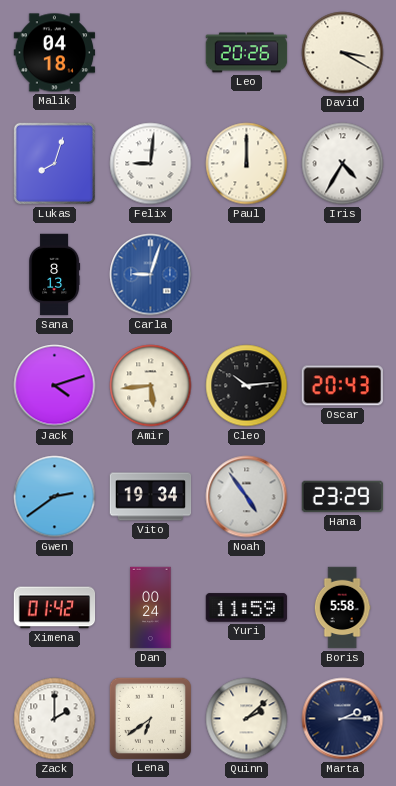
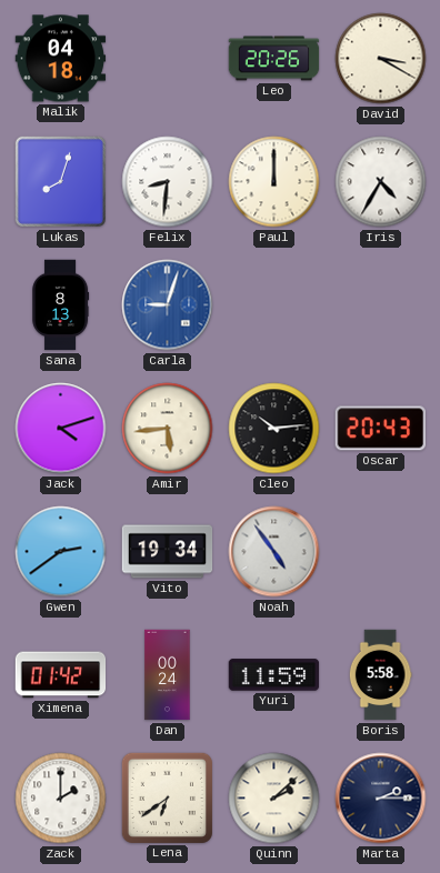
Felix: 9:01 -> 8:31 (168, 182)
Hana: 23:29 -> none (343, 497)
